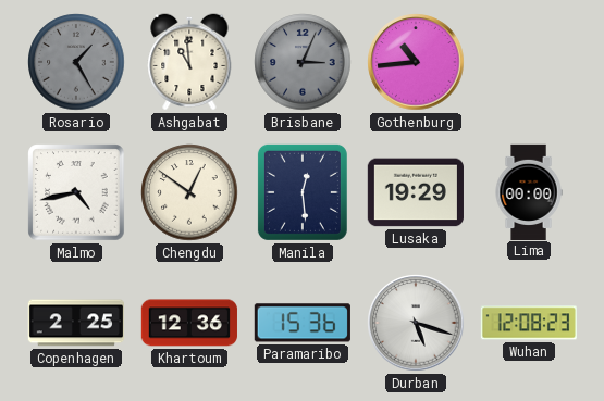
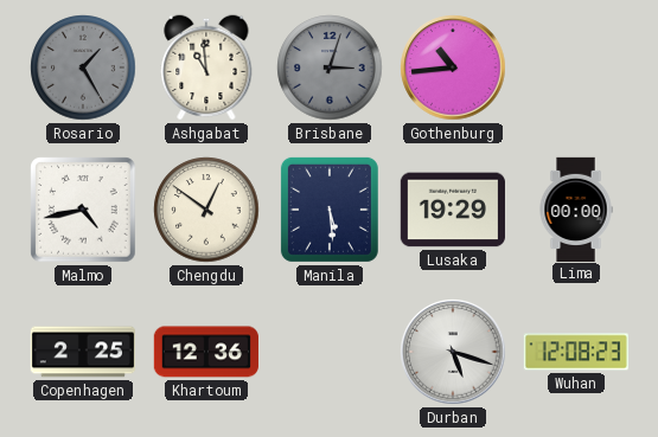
Brisbane: 3:04 -> 3:03 (330, 68)
Manila: 12:29 -> 5:29 (330, 210)
Paramaribo: 15:36 -> none (303, 323)
